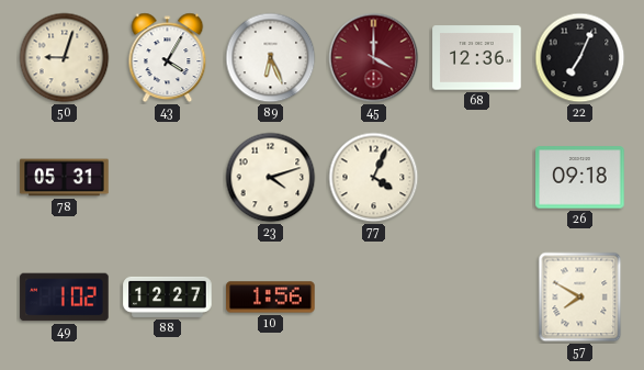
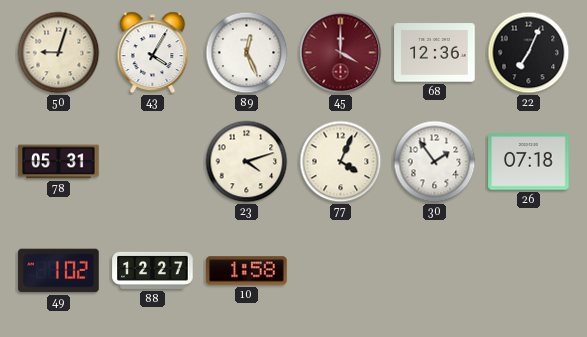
89: 6:26 -> 12:26 (247, 53)
30: none -> 1:54 (435, 162)
26: 09:18 -> 07:18 (529, 162)
10: 1:56 -> 1:58 (247, 271)
57: 7:50 -> none (580, 298)
